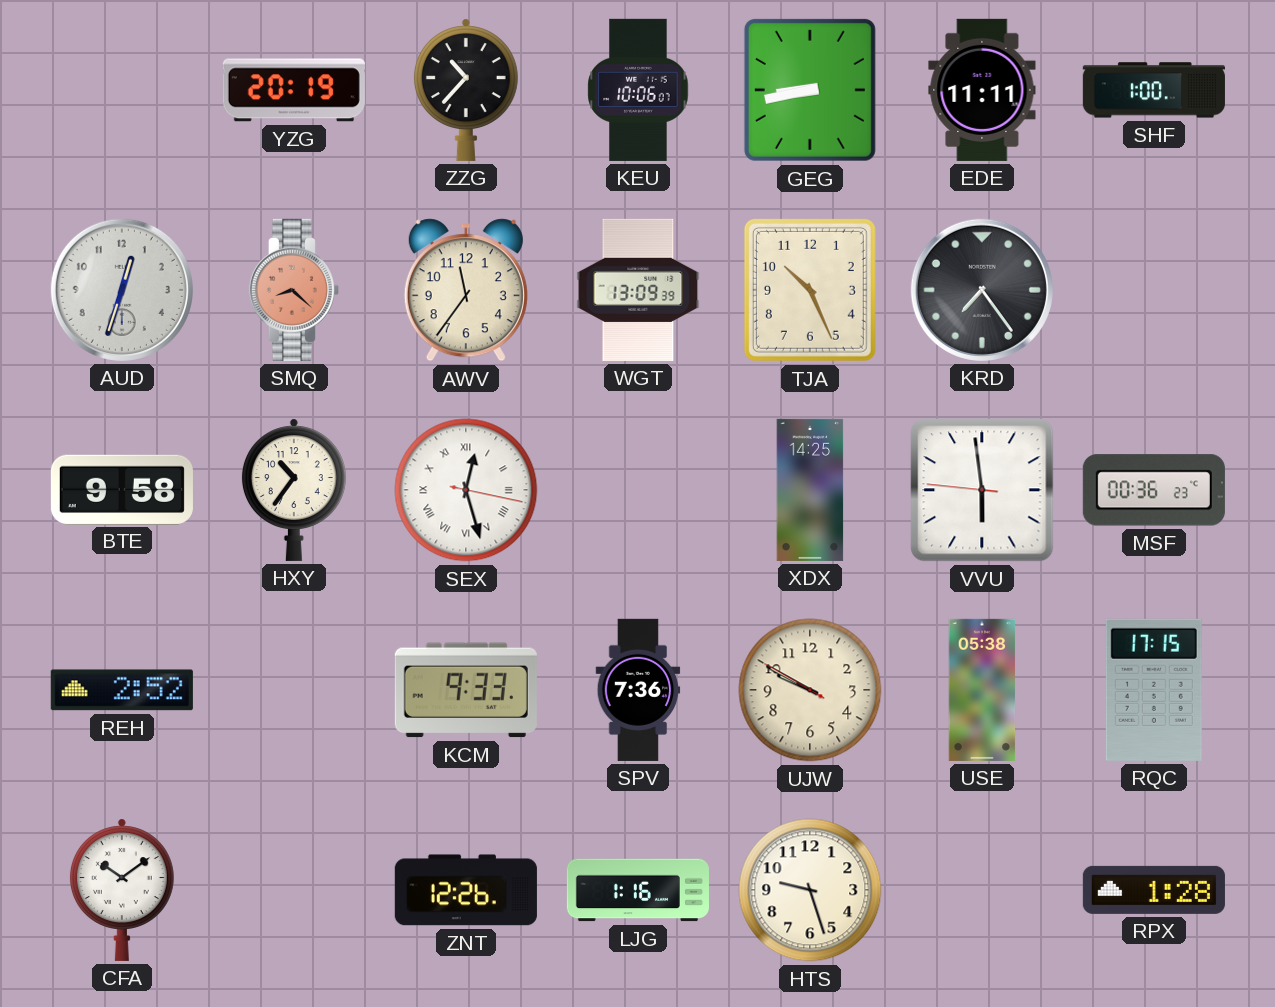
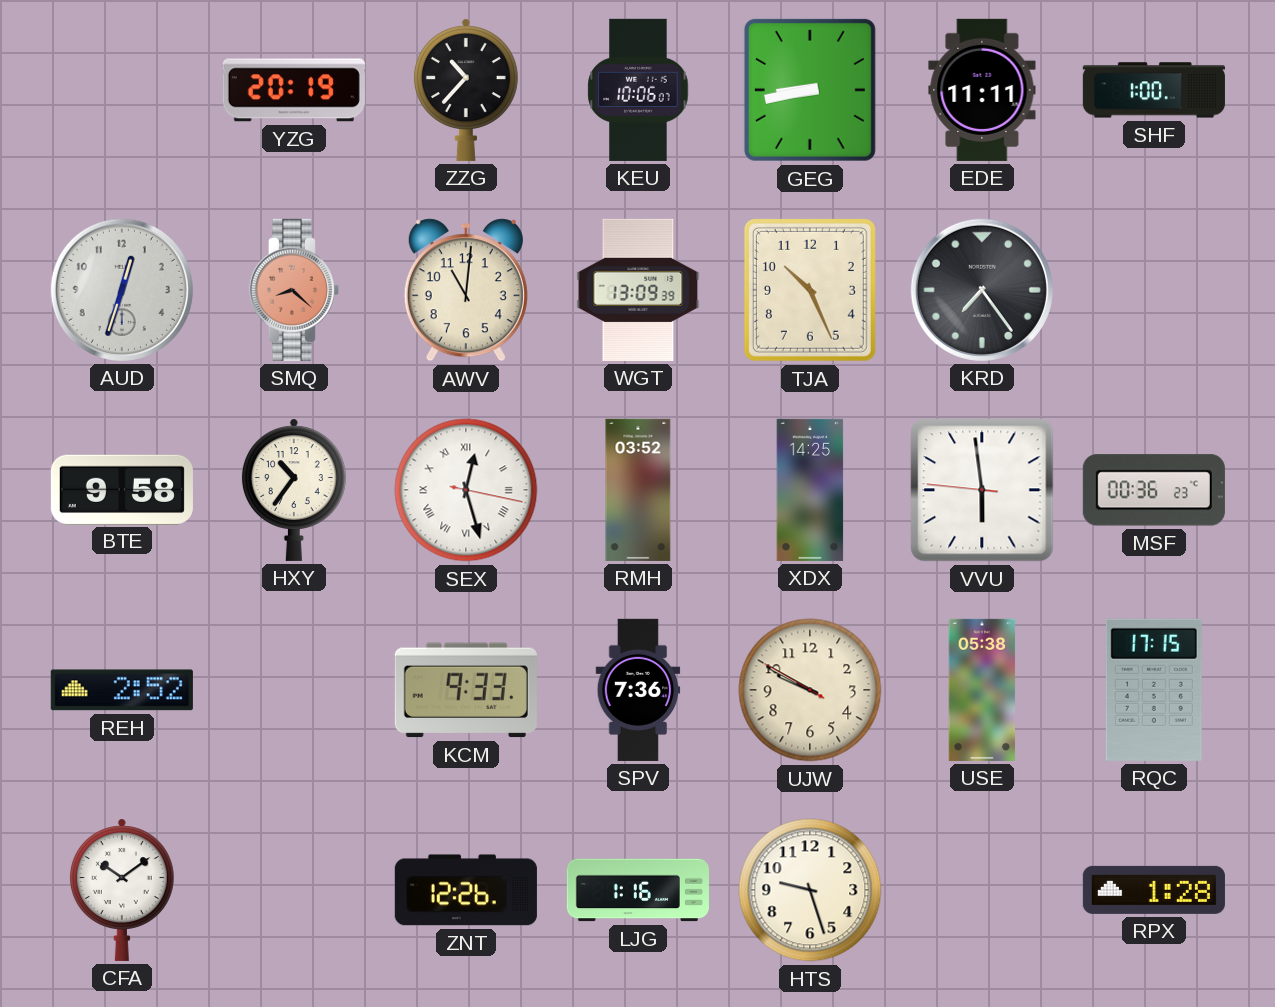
AWV: 11:36 -> 11:01 (466, 290)
RMH: none -> 03:52 (638, 490)
